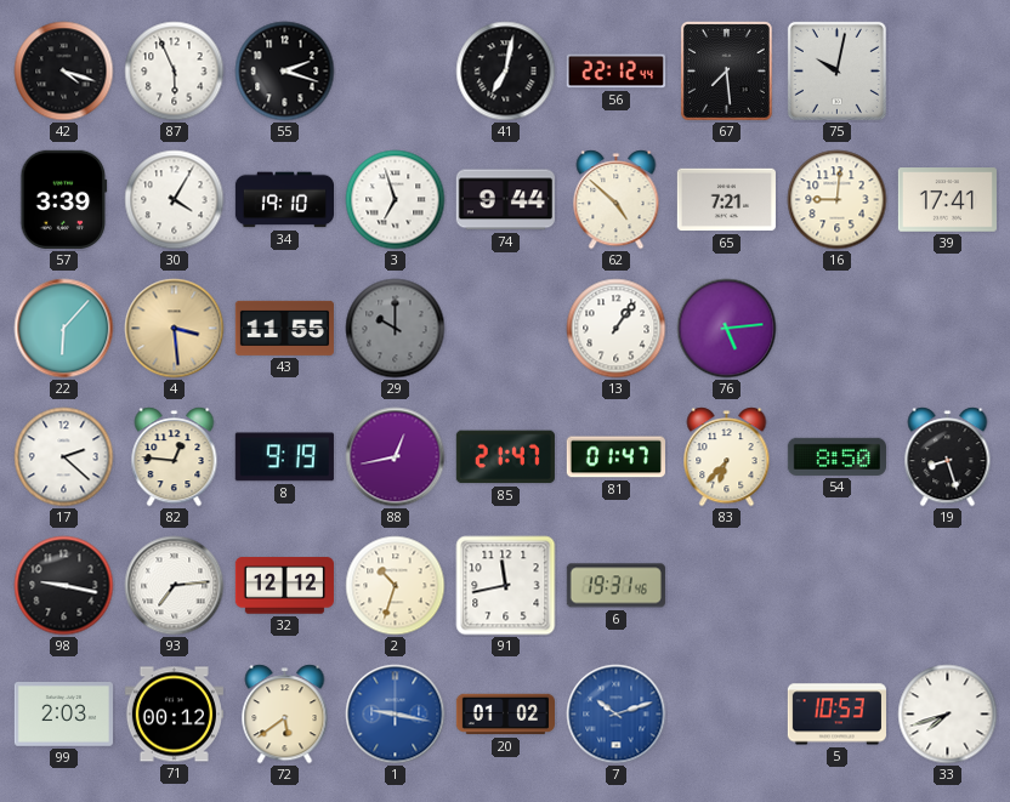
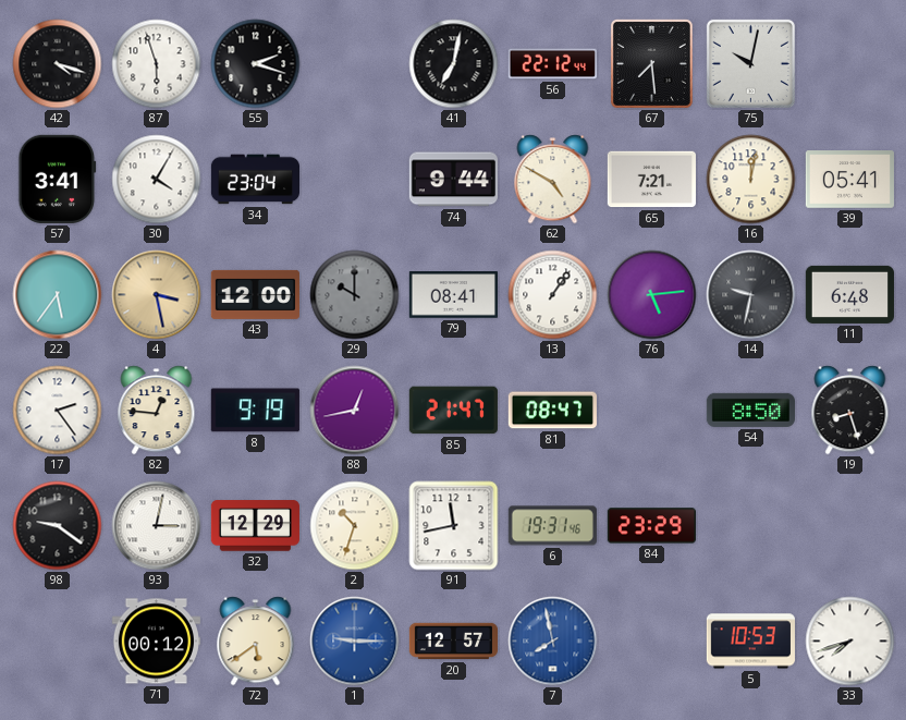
87: 5:56 -> 5:57 (157, 64)
57: 3:39 -> 3:41 (58, 179)
34: 19:10 -> 23:04 (255, 180)
3: 6:57 -> none (396, 200)
62: 4:52 -> 4:50 (553, 180)
16: 9:01 -> 12:02 (751, 180)
39: 17:41 -> 05:41 (849, 180)
22: 6:07 -> 5:36 (58, 295)
4: 3:29 -> 3:28 (157, 295)
43: 11:55 -> 12:00 (255, 294)
79: none -> 08:41 (453, 295)
14: none -> 9:32 (751, 295)
11: none -> 6:48 (849, 294)
17: 2:22 -> 2:24 (58, 411)
81: 01:47 -> 08:47 (552, 411)
83: 6:37 -> none (727, 457)
98: 9:17 -> 9:21 (58, 526)
93: 7:14 -> 3:02 (157, 526)
32: 12:12 -> 12:29 (255, 526)
84: none -> 23:29 (651, 526)
99: 2:03 -> none (63, 715)
1: 9:17 -> 9:15 (355, 642)
20: 01:02 -> 12:57 (453, 642)
7: 10:12 -> 7:58 (553, 642)
